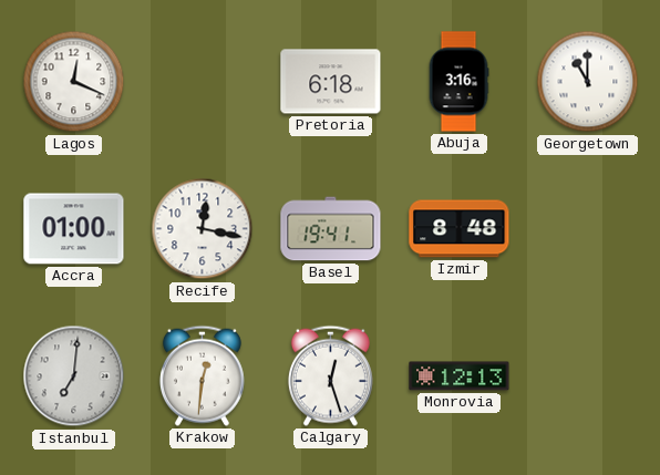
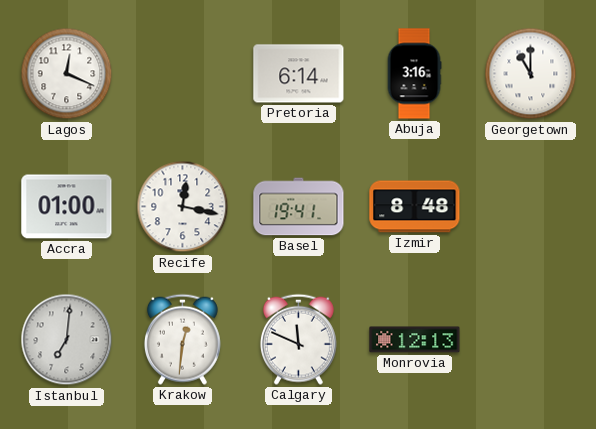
Pretoria: 6:18 -> 6:14 (299, 74)
Calgary: 12:27 -> 11:49 (298, 339)
